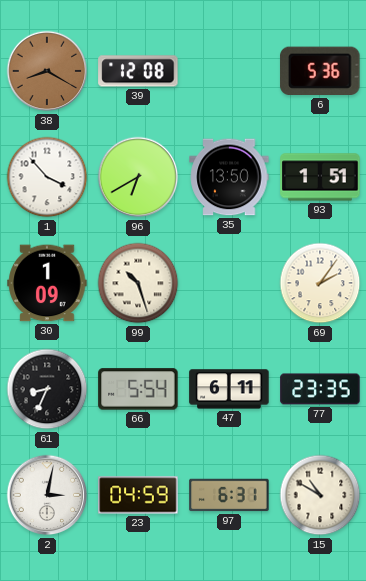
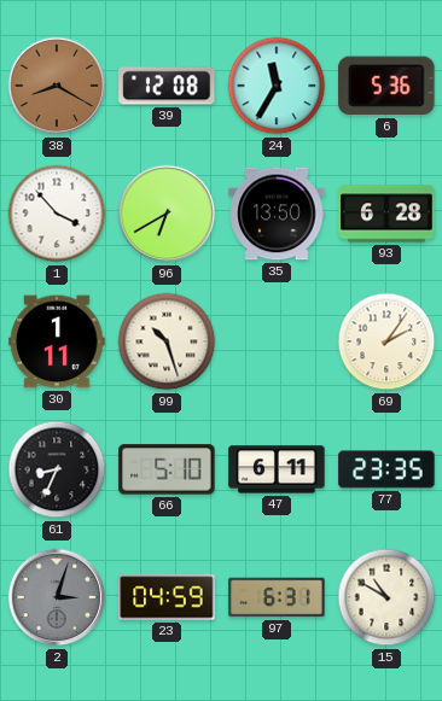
24: none -> 11:35 (277, 86)
93: 1:51 -> 6:28 (386, 214)
30: 1:09 -> 1:11 (57, 341)
66: 5:54 -> 5:10 (167, 469)
2: 3:02 -> 3:03 (57, 597)
2 dial: white -> grey (57, 597)
